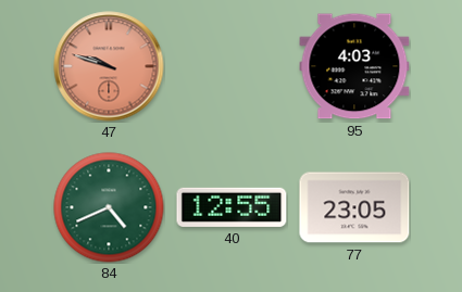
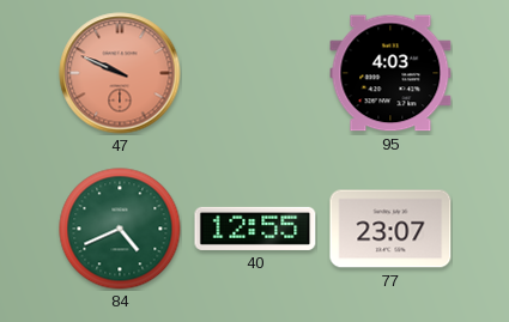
47: 9:48 -> 9:49 (120, 73)
77: 23:05 -> 23:07 (390, 229)
